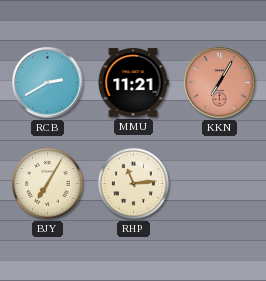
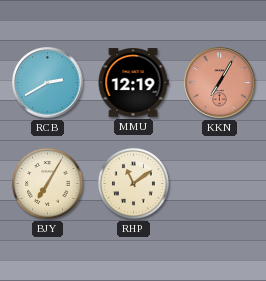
MMU: 11:21 -> 12:19 (133, 83)
RHP: 11:14 -> 11:09 (133, 183)
